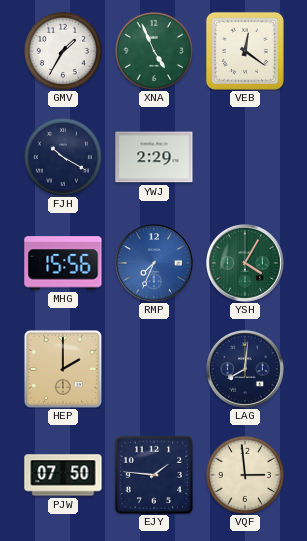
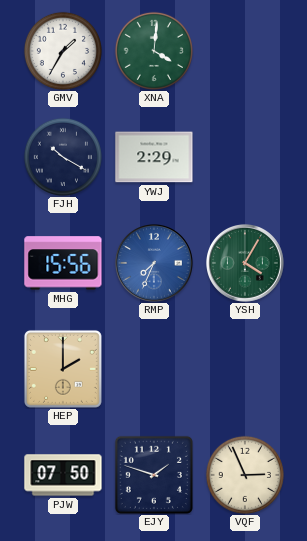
XNA: 4:56 -> 4:01 (154, 51)
VEB: 12:21 -> none (245, 51)
LAG: 8:01 -> none (246, 370)
EJY: 1:46 -> 1:48 (154, 475)
VQF: 2:59 -> 2:56 (245, 475)
